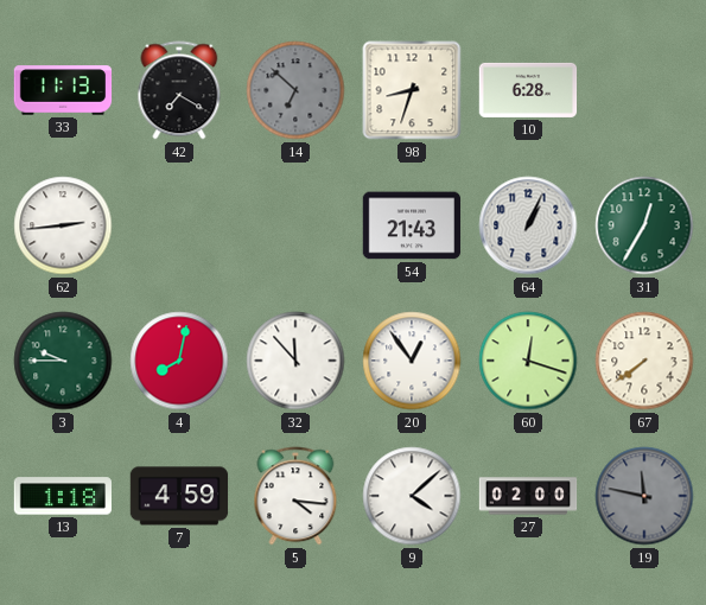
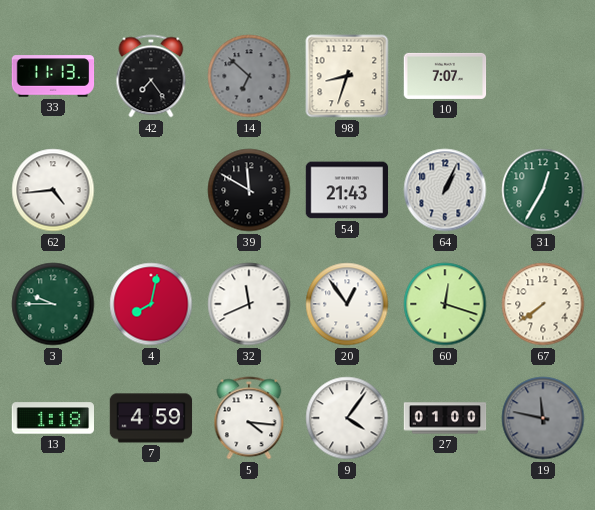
42: 7:20 -> 7:24 (151, 76)
10: 6:28 -> 7:07 (445, 76)
62: 2:44 -> 4:44 (53, 190)
39: none -> 11:50 (249, 190)
32: 11:53 -> 11:41 (249, 304)
9: 4:08 -> 4:06 (347, 418)
27: 02:00 -> 01:00 (445, 418)
